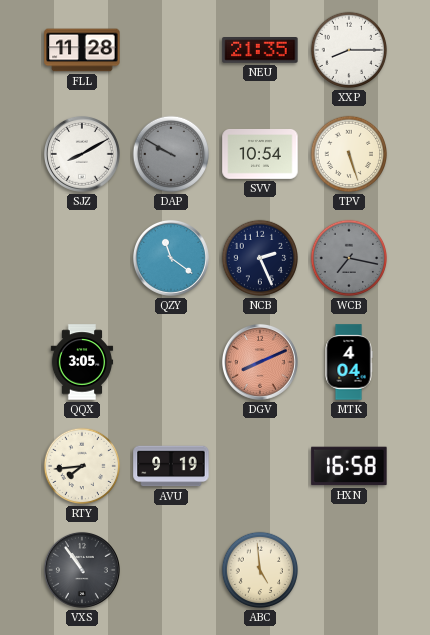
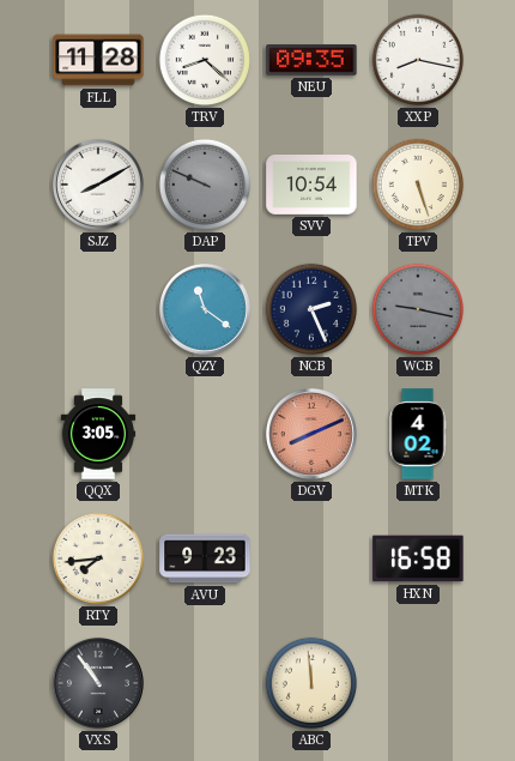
TRV: none -> 8:22 (205, 60)
NEU: 21:35 -> 09:35 (311, 61)
XXP: 8:15 -> 8:17 (418, 60)
DAP: 9:50 -> 9:49 (205, 185)
WCB: 7:17 -> 9:17 (418, 309)
MTK: 4:04 -> 4:02 (418, 434)
AVU: 9:19 -> 9:23 (205, 558)
ABC: 4:59 -> 11:59 (311, 683)
